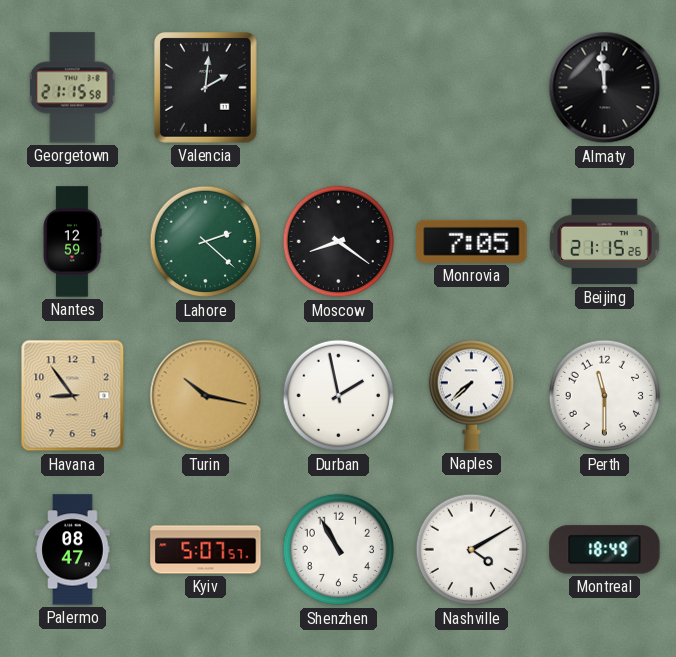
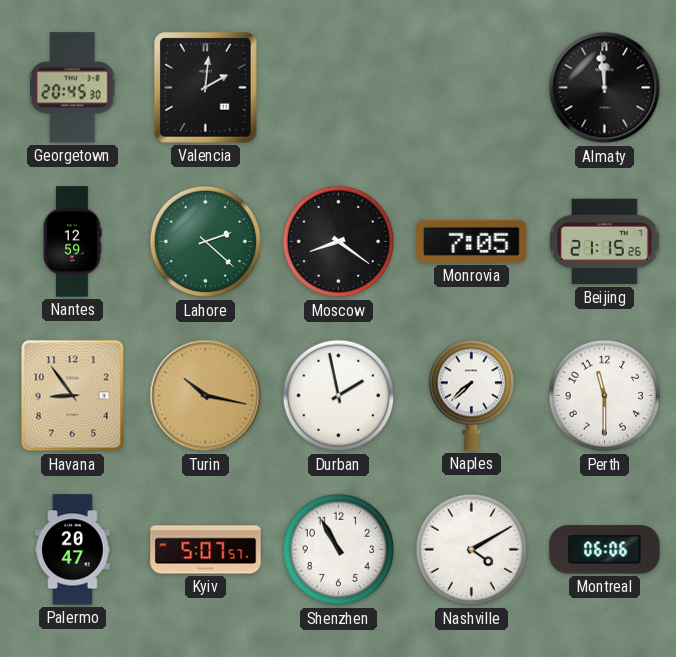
Georgetown: 21:15 -> 20:45 (74, 88)
Palermo: 08:47 -> 20:47 (73, 550)
Montreal: 18:49 -> 06:06 (605, 550)
